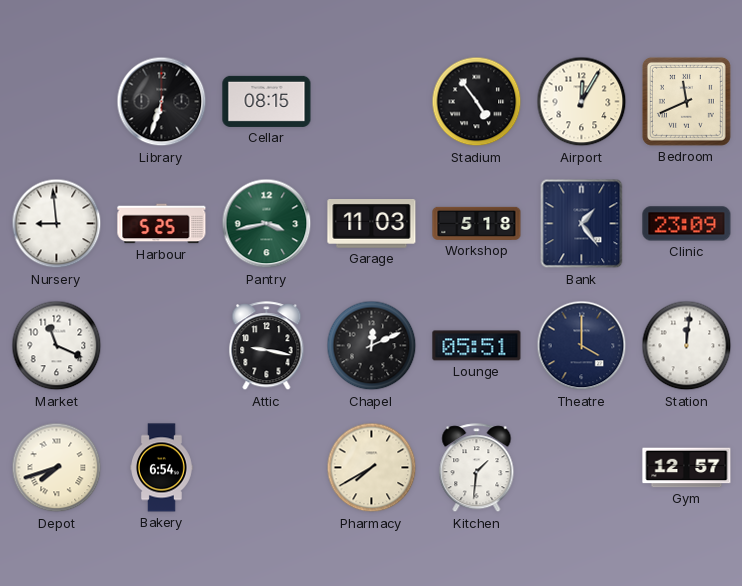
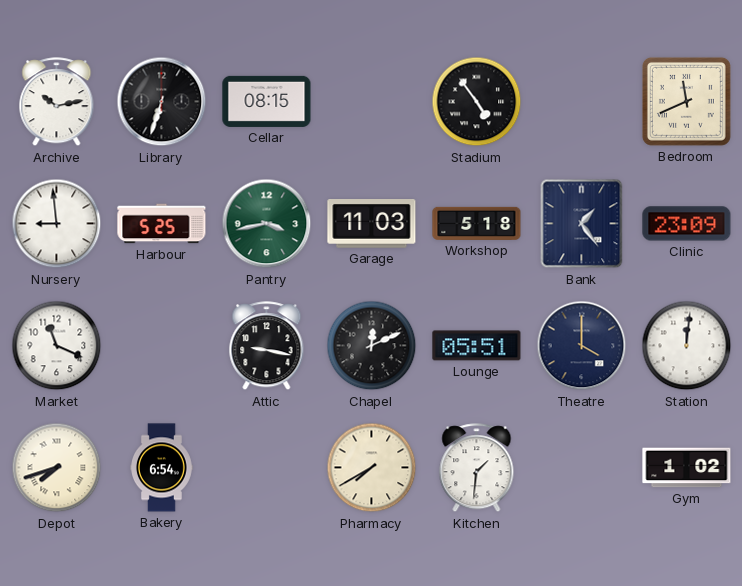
Archive: none -> 10:13 (57, 102)
Airport: 12:05 -> none (582, 102)
Gym: 12:57 -> 1:02 (687, 468)
